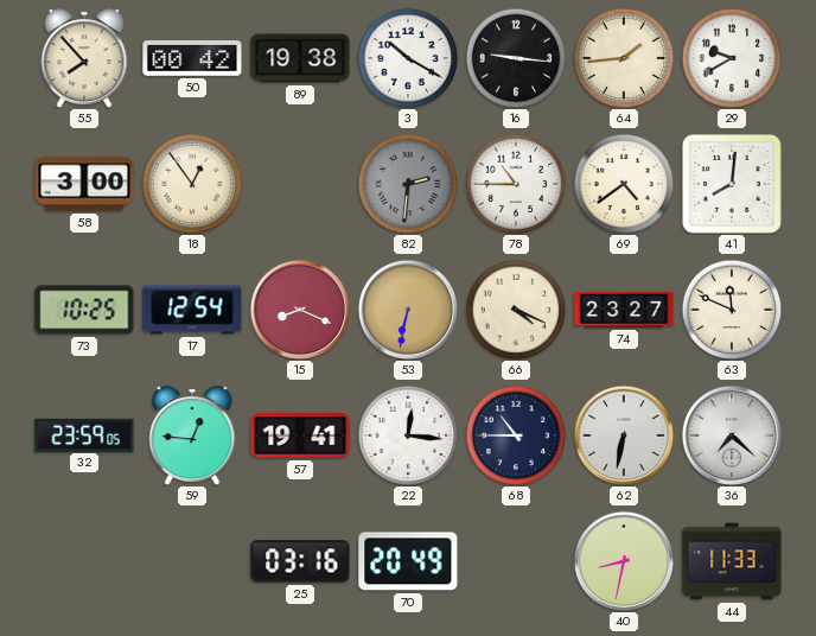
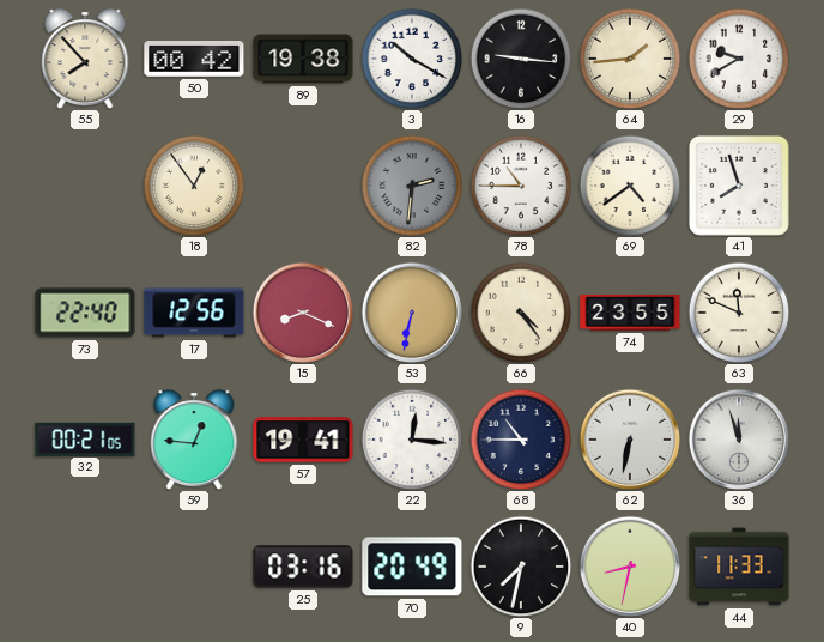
58: 3:00 -> none (84, 184)
41: 8:01 -> 7:57 (740, 187)
73: 10:25 -> 22:40 (85, 313)
17: 12:54 -> 12:56 (194, 313)
66: 4:19 -> 4:24 (521, 313)
74: 23:27 -> 23:55 (630, 313)
32: 23:59 -> 00:21 (85, 438)
36: 7:22 -> 11:57 (739, 440)
9: none -> 7:32 (521, 567)
